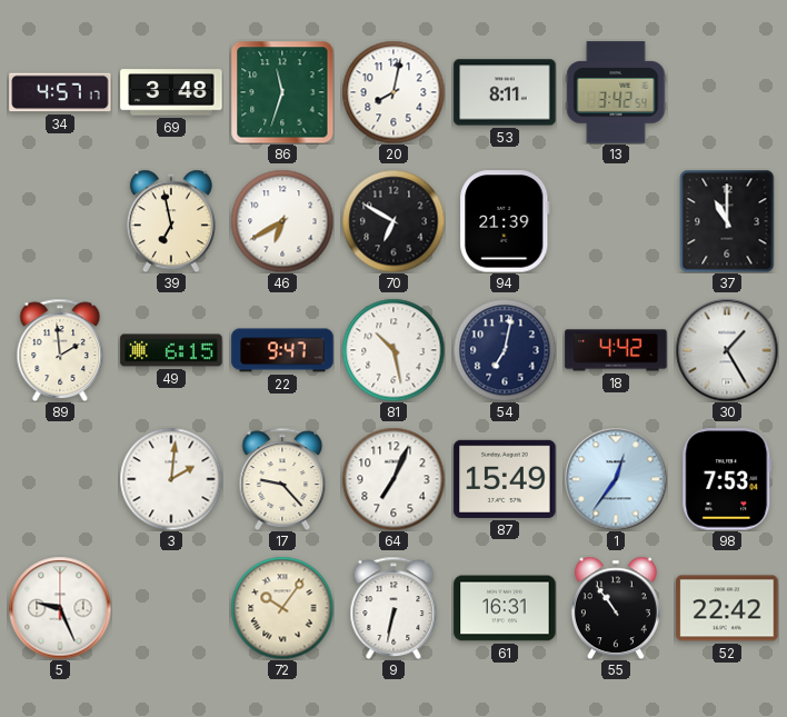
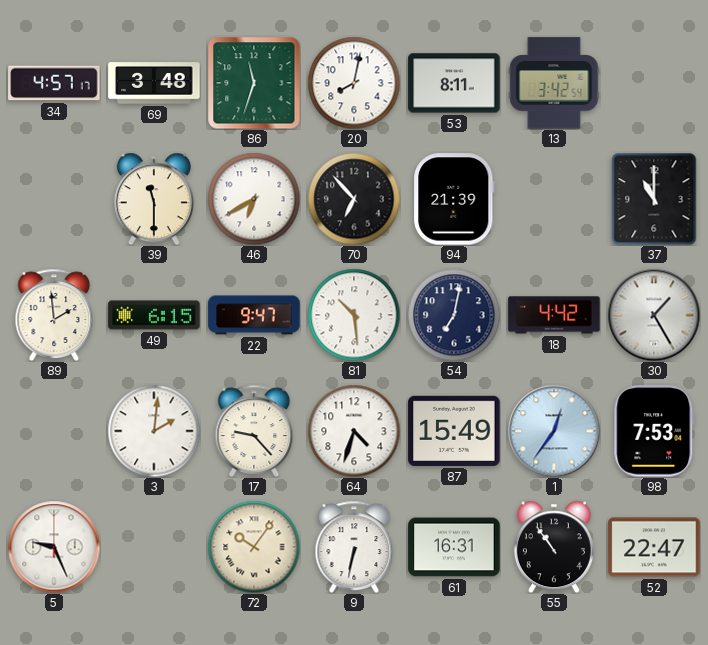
39: 6:58 -> 11:30 (154, 199)
70: 6:50 -> 6:53 (354, 199)
81: 10:28 -> 10:29 (354, 315)
64: 7:04 -> 4:33 (354, 431)
52: 22:42 -> 22:47 (654, 547)
